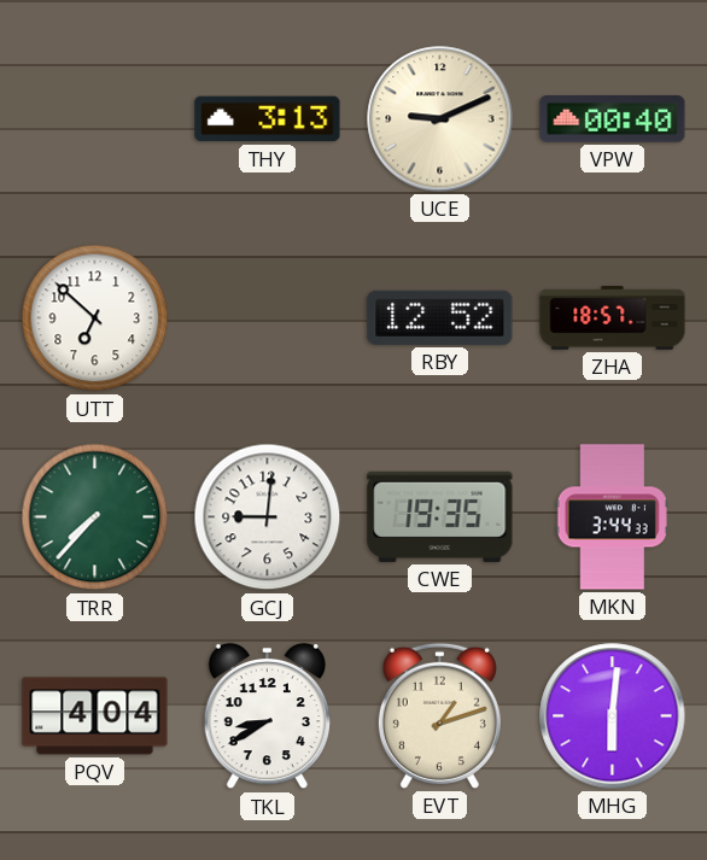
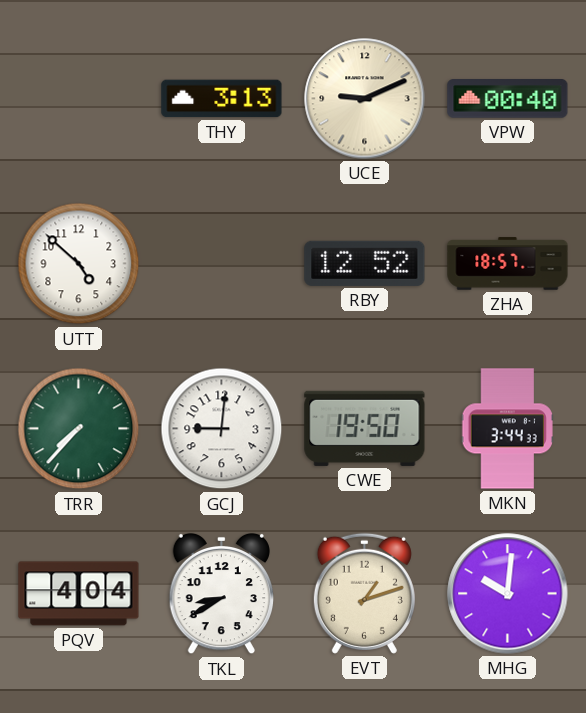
UTT: 6:52 -> 4:52 (79, 264)
CWE: 19:35 -> 19:50 (365, 428)
MHG: 6:01 -> 10:01 (508, 594)
